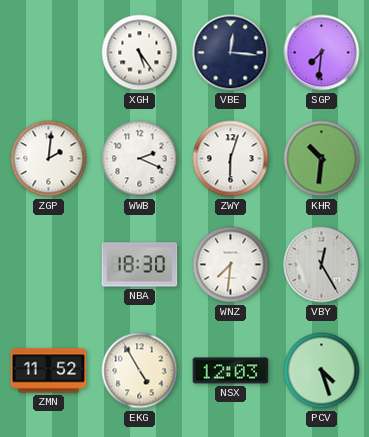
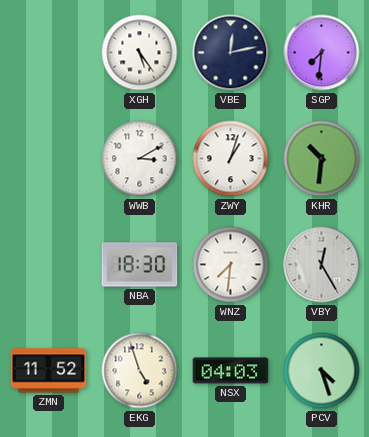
VBE: 12:16 -> 12:13 (231, 53)
ZGP: 2:01 -> none (49, 159)
WWB: 2:19 -> 3:10 (140, 159)
ZWY: 6:03 -> 1:03 (231, 159)
EKG: 4:55 -> 4:57 (140, 371)
NSX: 12:03 -> 04:03 (231, 371)
